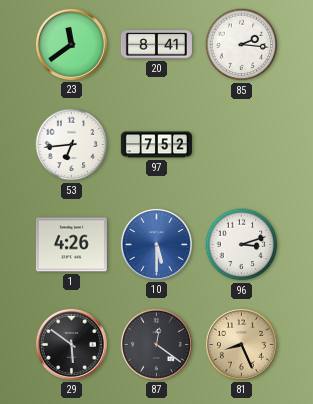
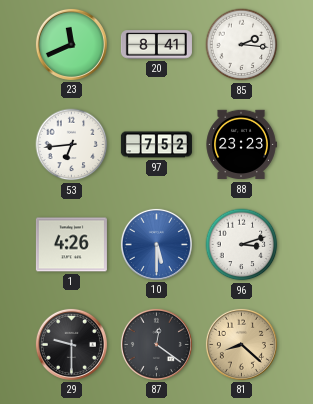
23: 11:39 -> 11:41 (71, 44)
88: none -> 23:23 (241, 145)
29: 5:51 -> 9:30 (71, 344)
81: 8:26 -> 8:22 (241, 344)
